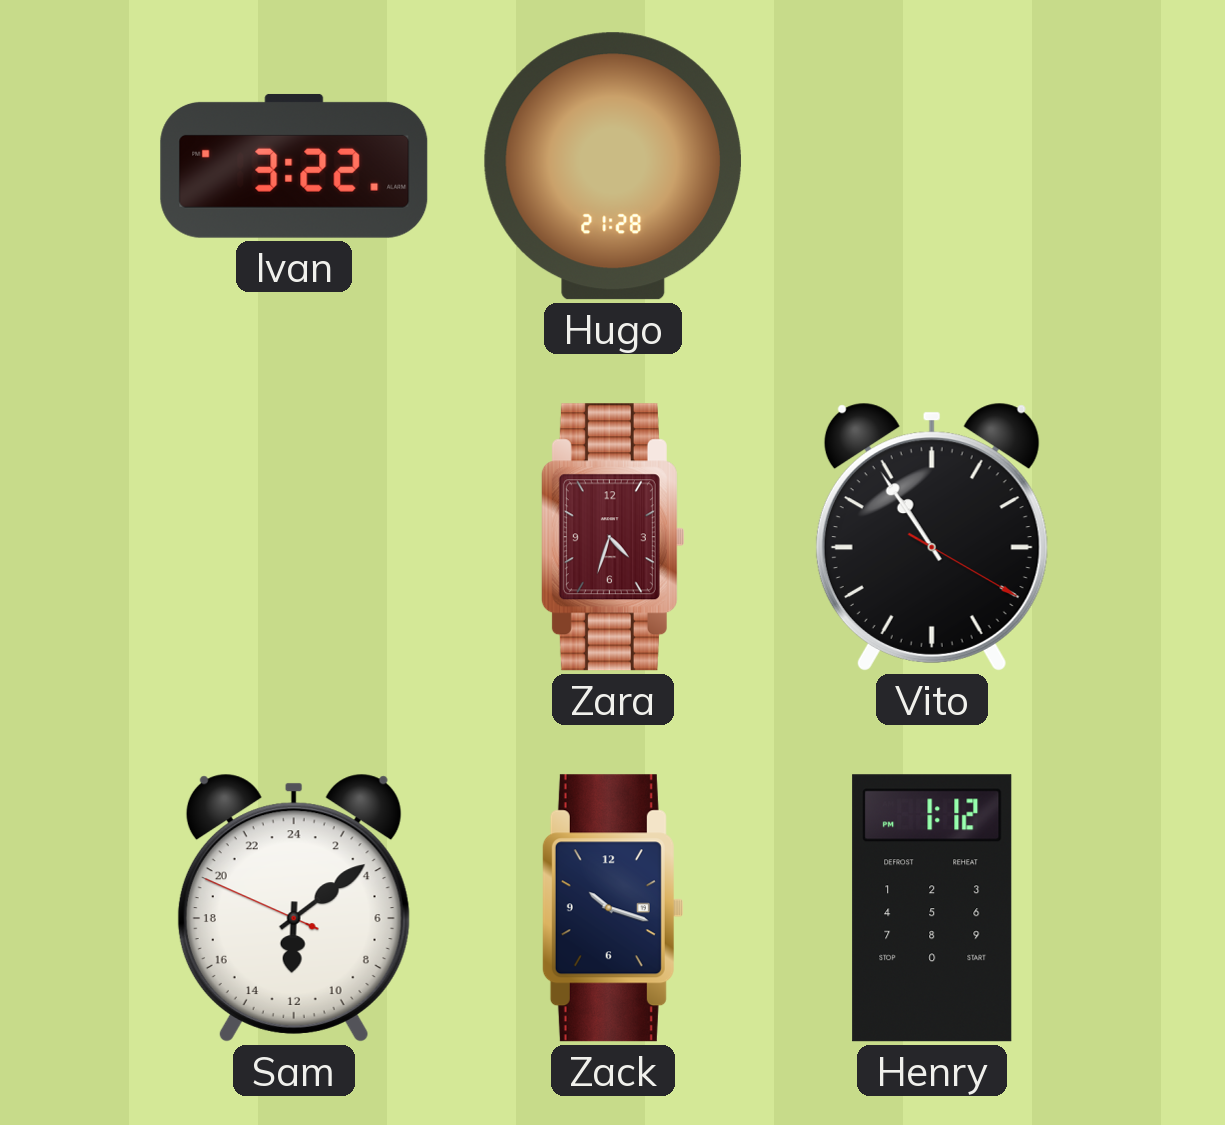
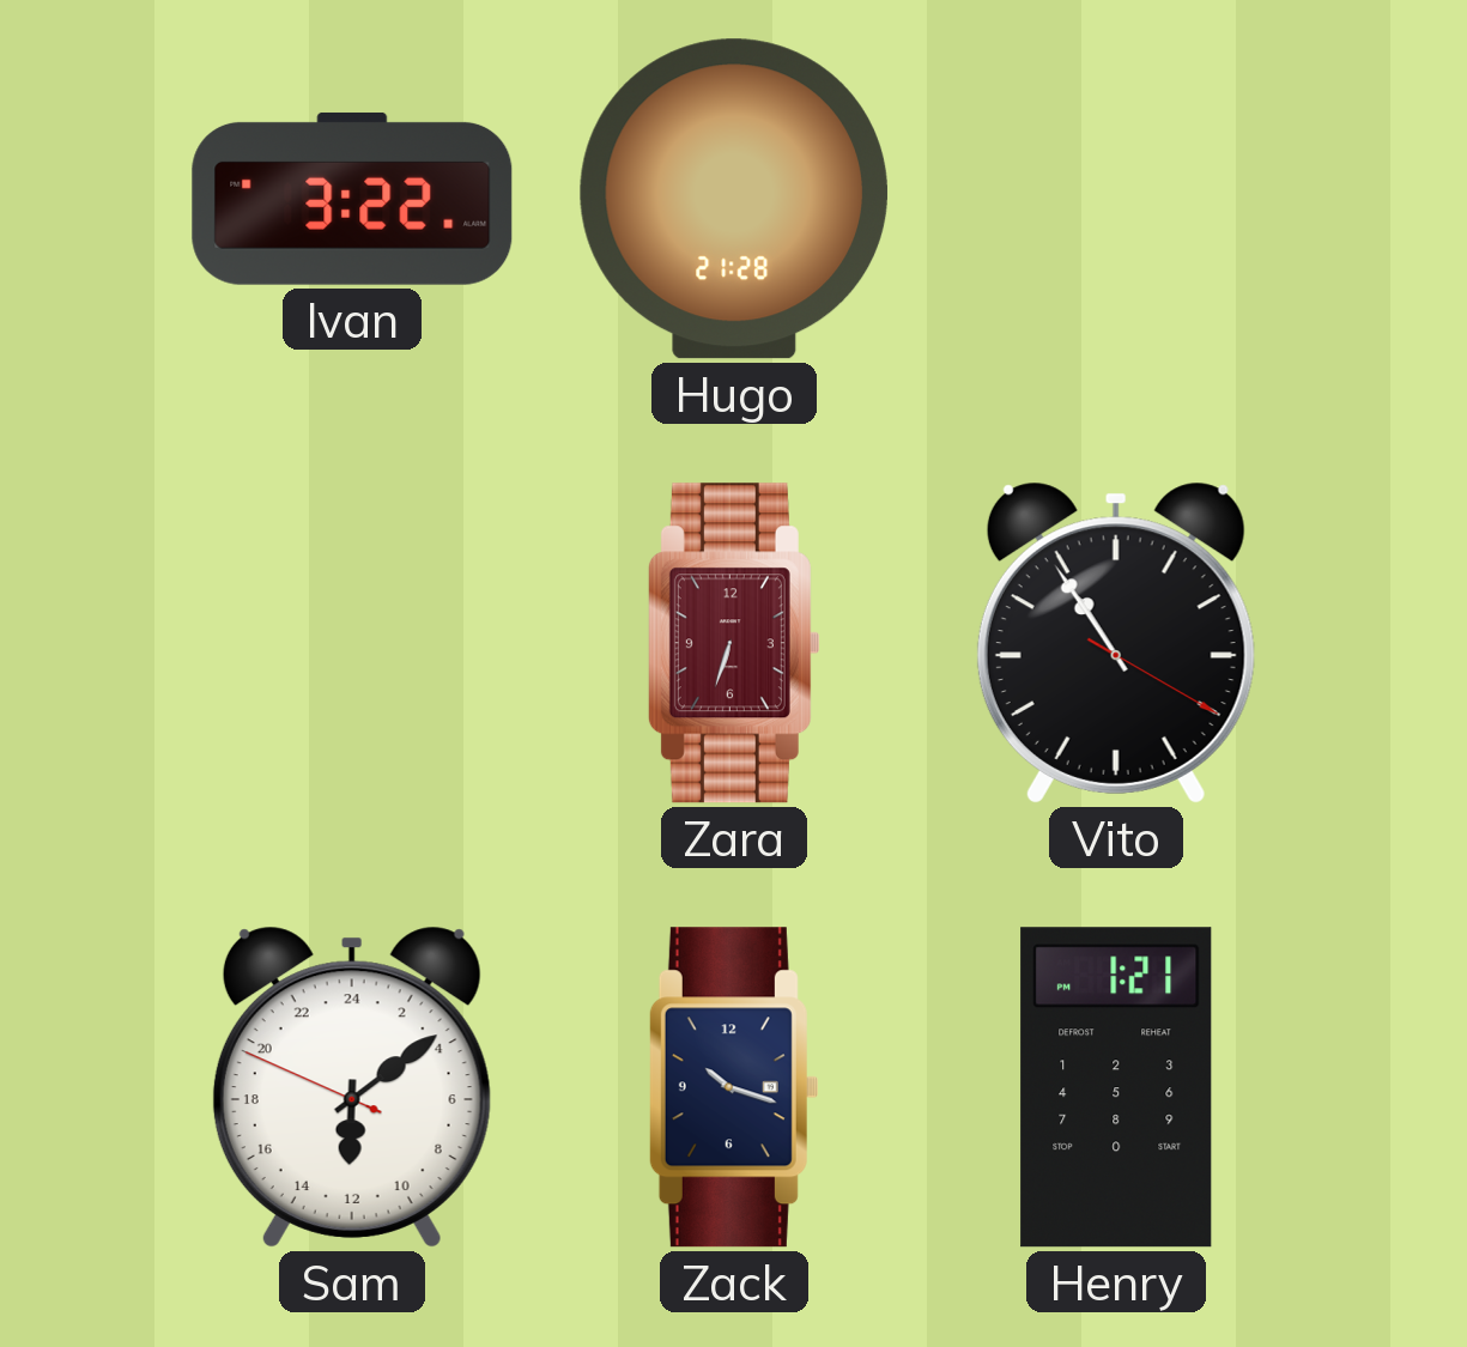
Zara: 4:33 -> 6:33 (734, 643)
Henry: 1:12 -> 1:21 (1116, 1087)
